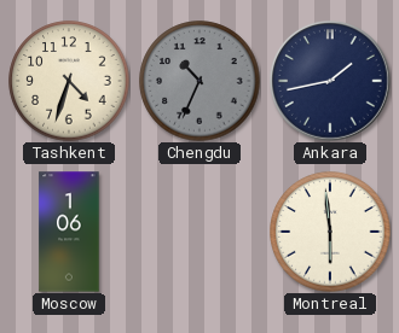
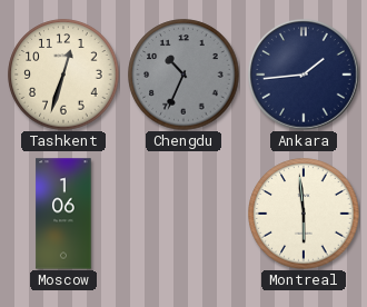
Tashkent: 4:33 -> 12:33 (63, 75)
Ankara: 1:43 -> 1:44 (304, 75)
